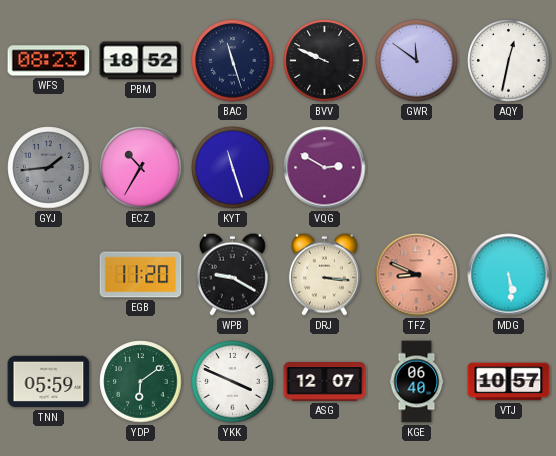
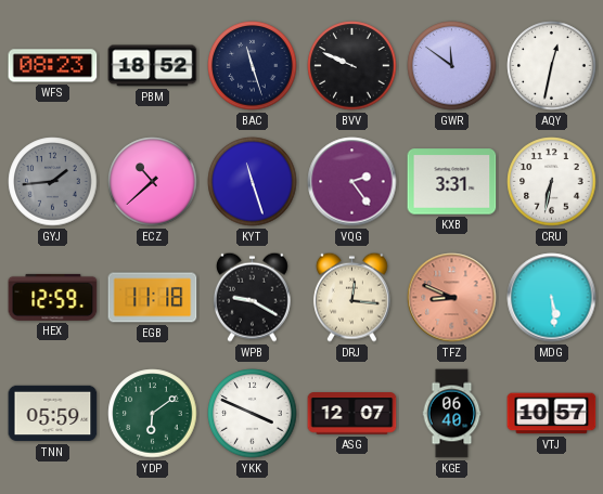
ECZ: 10:35 -> 10:38 (153, 182)
VQG: 2:50 -> 2:24 (352, 182)
KXB: none -> 3:31 (452, 182)
CRU: none -> 6:32 (552, 182)
HEX: none -> 12:59 (53, 297)
EGB: 11:20 -> 11:18 (153, 298)
DRJ: 3:16 -> 12:16 (351, 297)
